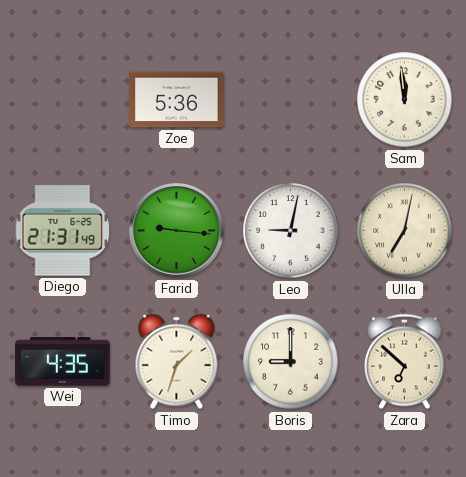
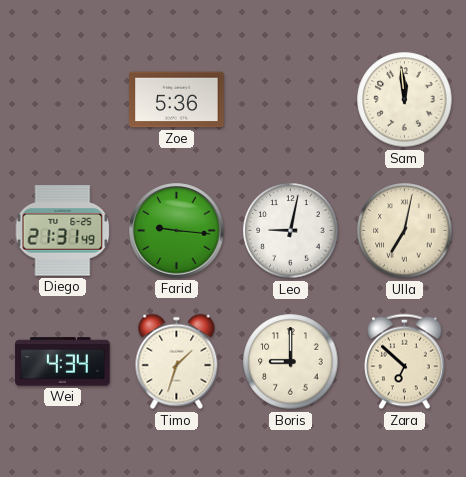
Wei: 4:35 -> 4:34 (63, 362)
